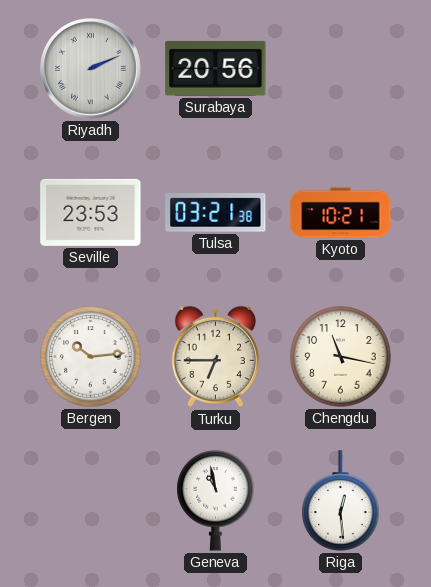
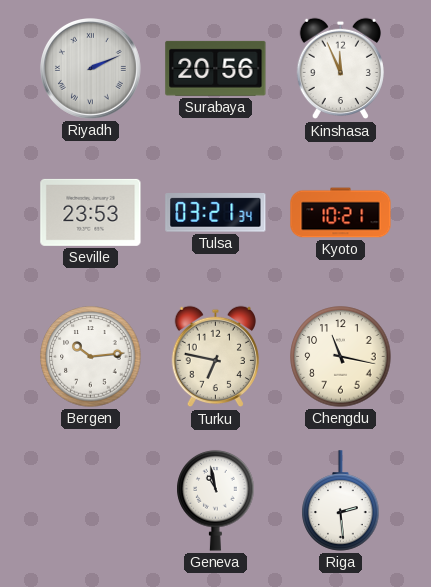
Kinshasa: none -> 11:56 (340, 69)
Tulsa: 03:21:38 -> 03:21:34 (216, 213)
Turku: 6:45 -> 6:47 (215, 357)
Riga: 12:29 -> 2:29 (341, 501)
